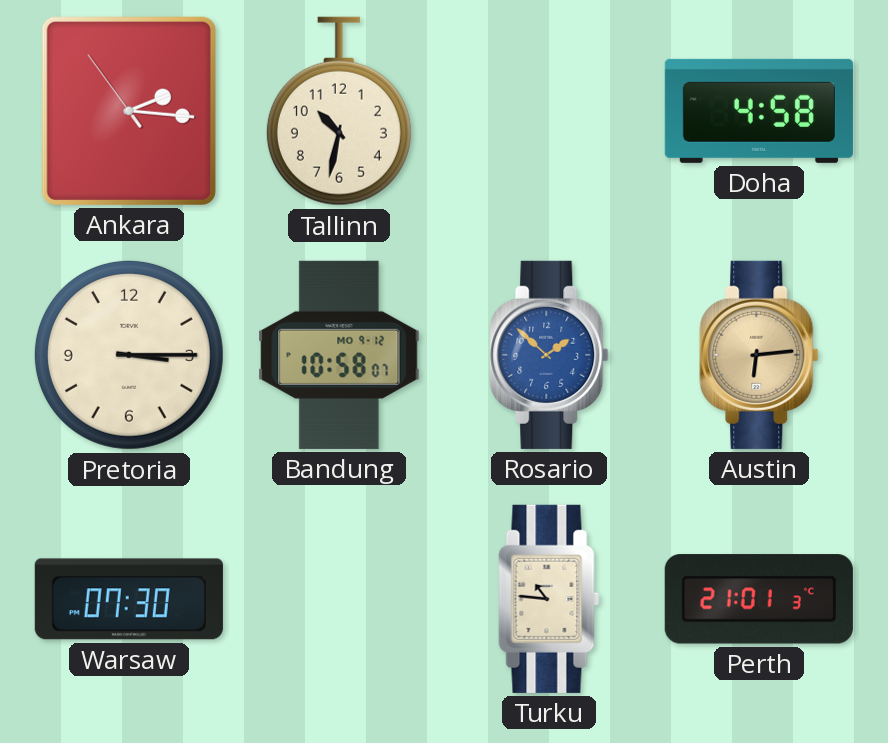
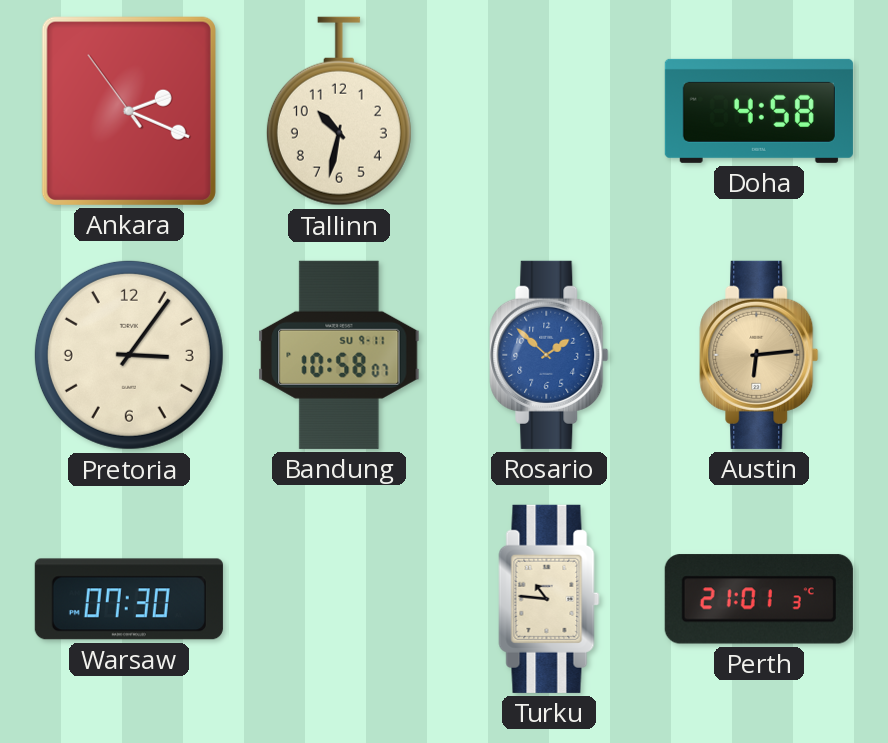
Ankara: 2:15 -> 2:18 (129, 111)
Pretoria: 3:15 -> 3:06 (129, 355)
Bandung date: MO 9-12 -> SU 9-11 (339, 355)
